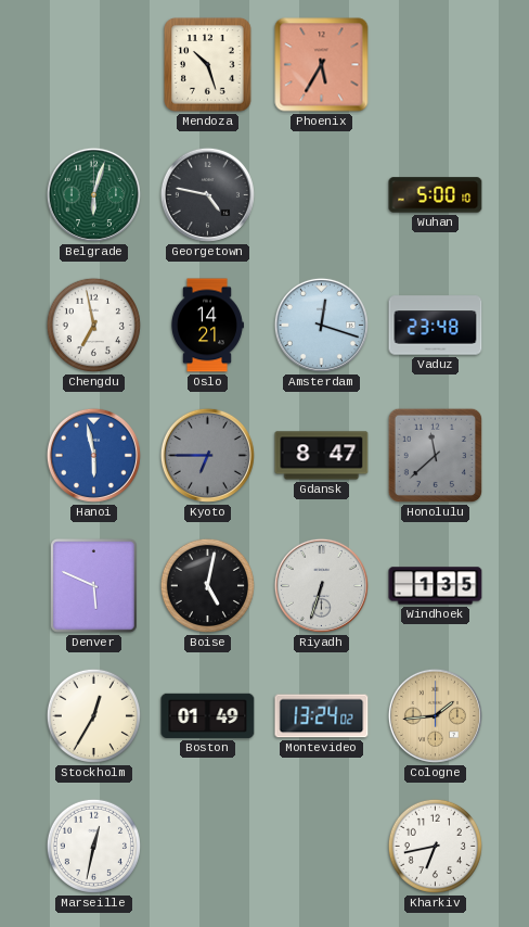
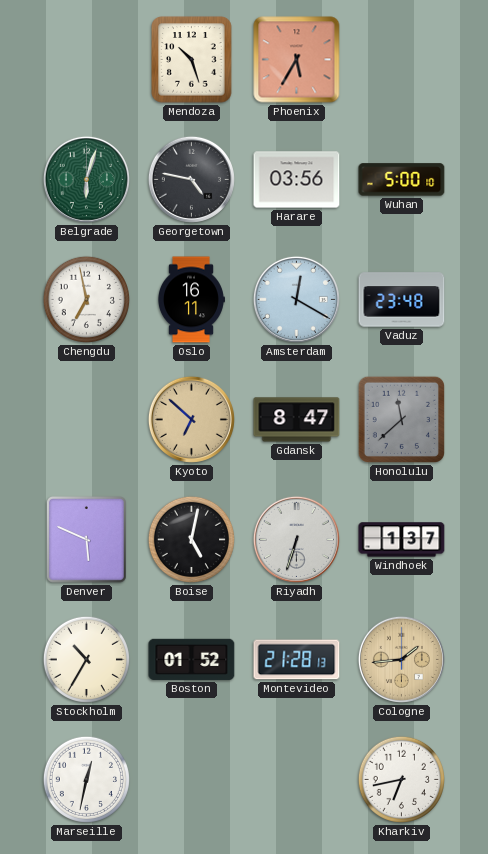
Harare: none -> 03:56 (297, 180)
Oslo: 14:21 -> 16:11 (191, 300)
Amsterdam: 12:18 -> 12:20 (296, 299)
Hanoi: 5:58 -> none (93, 455)
Kyoto: 6:45 -> 6:52 (191, 419)
Kyoto dial: grey -> champagne (191, 419)
Windhoek: 1:35 -> 1:37 (402, 540)
Stockholm: 12:35 -> 10:35 (86, 659)
Boston: 01:49 -> 01:52 (192, 659)
Montevideo: 13:24 -> 21:28 (297, 660)
